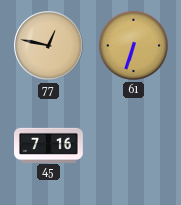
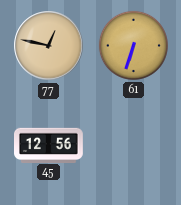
45: 7:16 -> 12:56 (49, 145)
